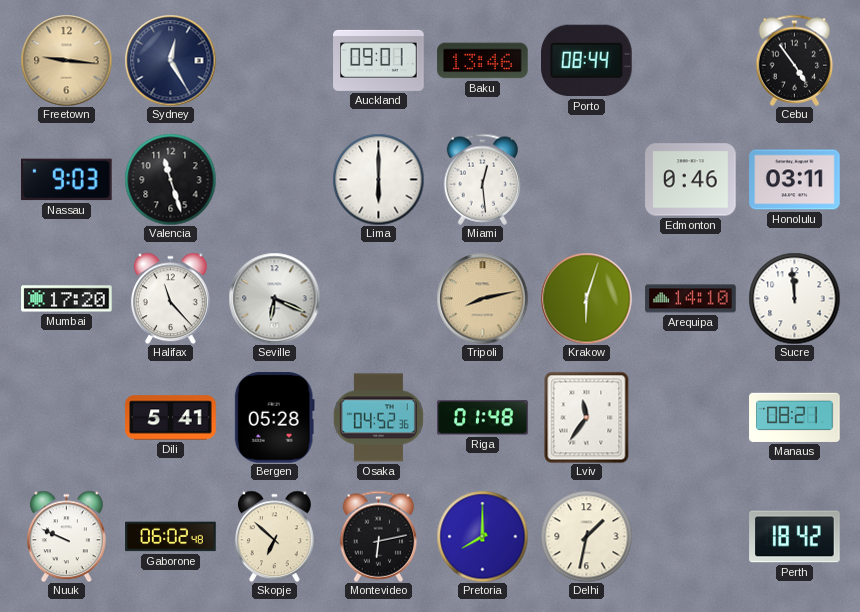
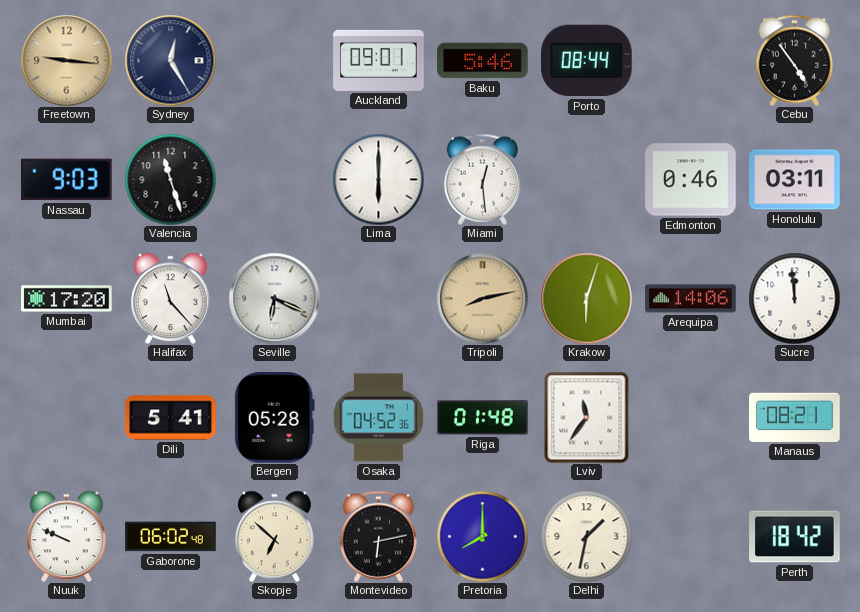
Baku: 13:46 -> 5:46 (483, 61)
Arequipa: 14:10 -> 14:06 (691, 299)
